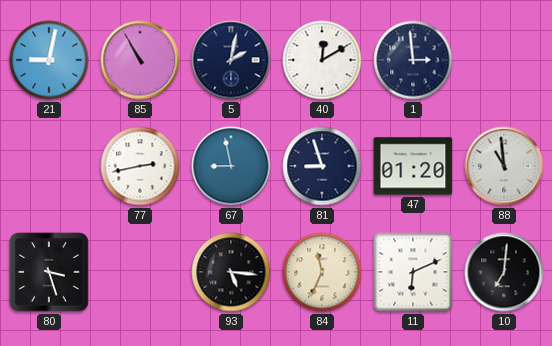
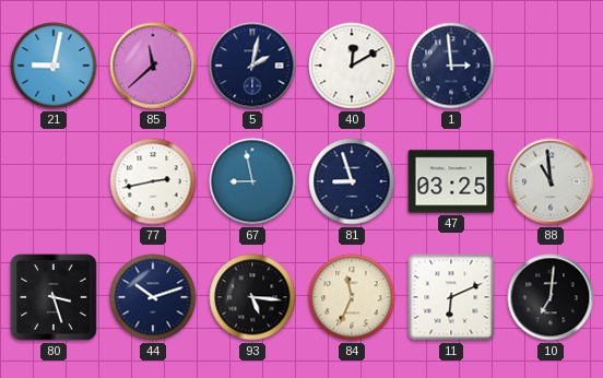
85: 10:55 -> 11:38 (153, 66)
47: 01:20 -> 03:25 (451, 181)
44: none -> 10:12 (153, 297)
